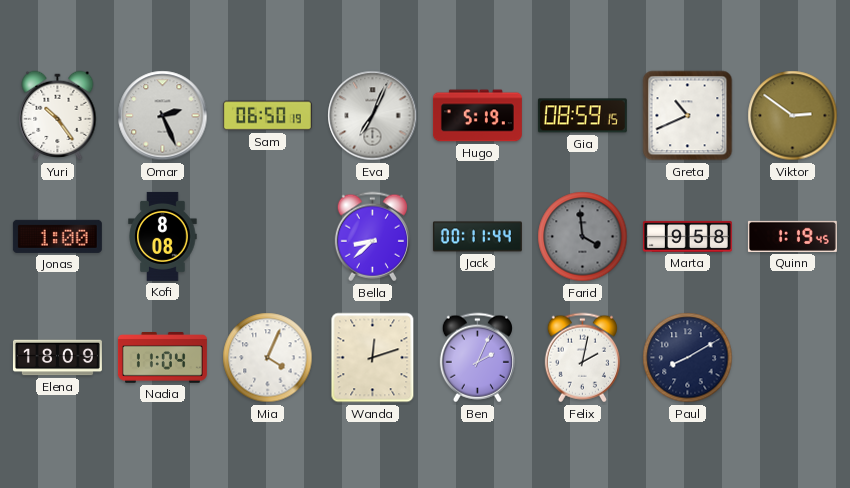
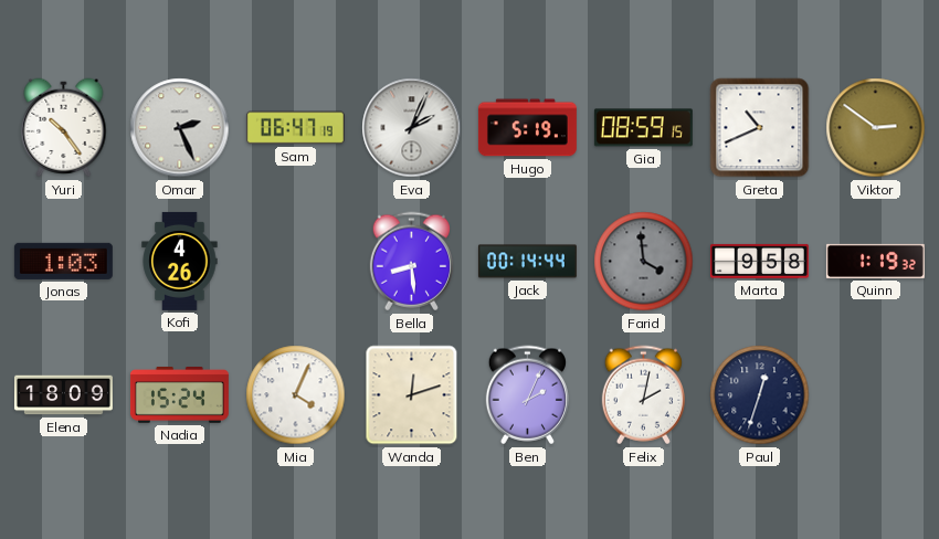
Sam: 06:50 -> 06:47 (295, 128)
Eva: 7:04 -> 2:04 (412, 128)
Jonas: 1:00 -> 1:03 (63, 261)
Kofi: 8:08 -> 4:26 (180, 261)
Bella: 8:38 -> 8:29 (411, 262)
Jack: 00:11 -> 00:14 (527, 262)
Quinn: 1:19:45 -> 1:19:32 (875, 261)
Nadia: 11:04 -> 15:24 (179, 395)
Paul: 8:10 -> 12:33 (760, 395)
